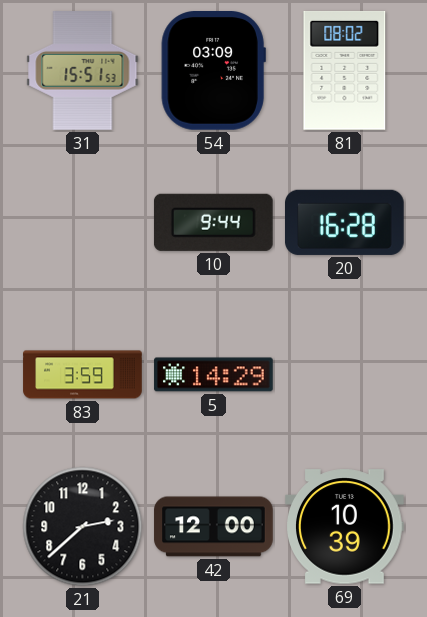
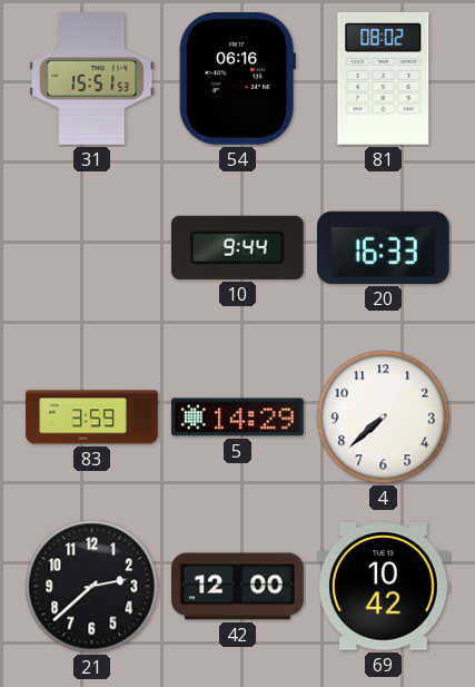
54: 03:09 -> 06:16 (237, 79)
20: 16:28 -> 16:33 (384, 247)
4: none -> 7:38 (384, 418)
69: 10:39 -> 10:42 (384, 587)
